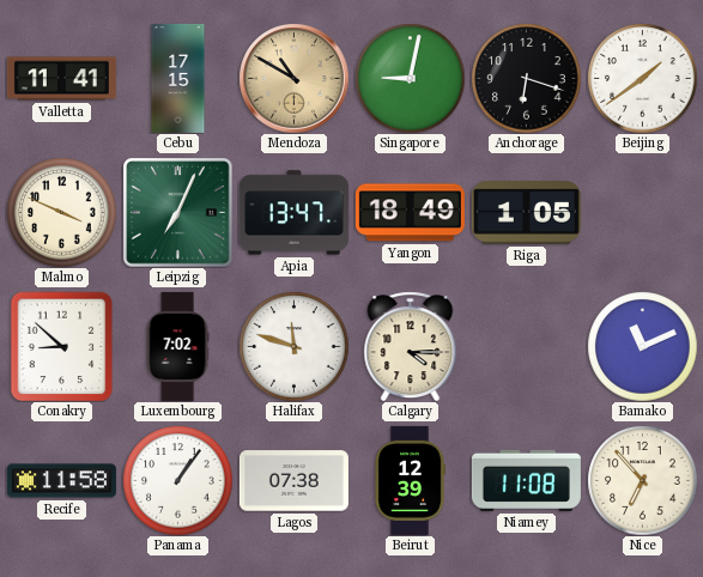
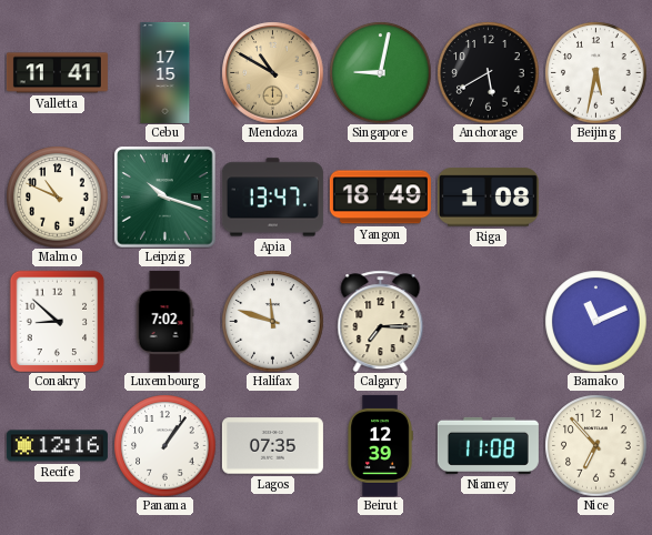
Anchorage: 6:18 -> 5:40 (488, 72)
Beijing: 1:39 -> 5:32 (595, 72)
Malmo: 3:49 -> 10:49 (57, 196)
Leipzig: 7:04 -> 10:18 (164, 196)
Riga: 1:05 -> 1:08 (488, 198)
Calgary: 4:15 -> 7:15 (381, 321)
Recife: 11:58 -> 12:16 (57, 446)
Lagos: 07:38 -> 07:35 (272, 446)
